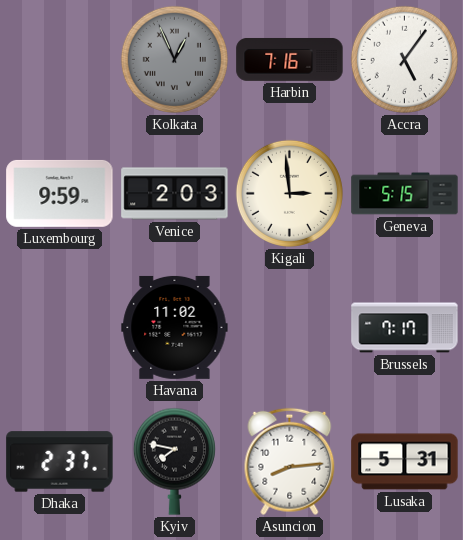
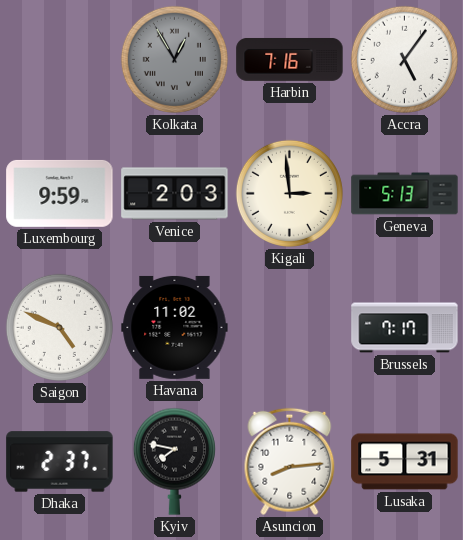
Kolkata: 12:56 -> 12:55 (174, 59)
Geneva: 5:15 -> 5:13 (405, 194)
Saigon: none -> 4:49 (59, 327)
